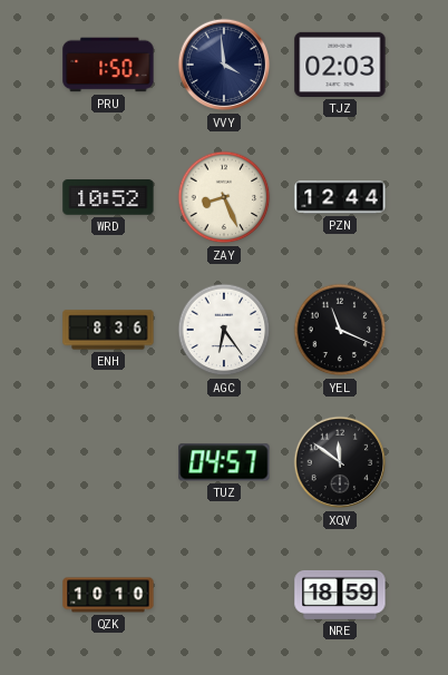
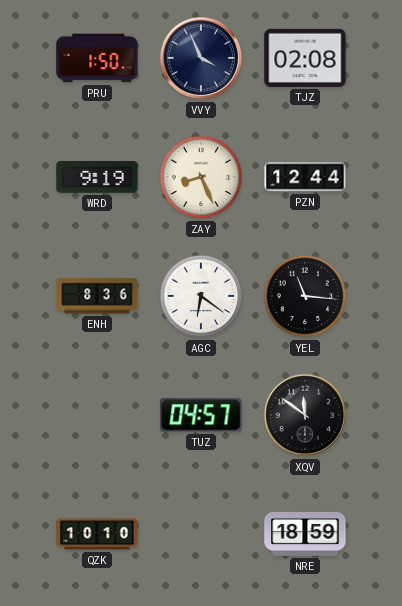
VVY: 3:59 -> 3:56 (201, 58)
TJZ: 02:03 -> 02:08 (305, 58)
WRD: 10:52 -> 9:19 (97, 177)
AGC: 6:24 -> 6:21 (201, 296)
YEL: 11:19 -> 11:16 (305, 296)
